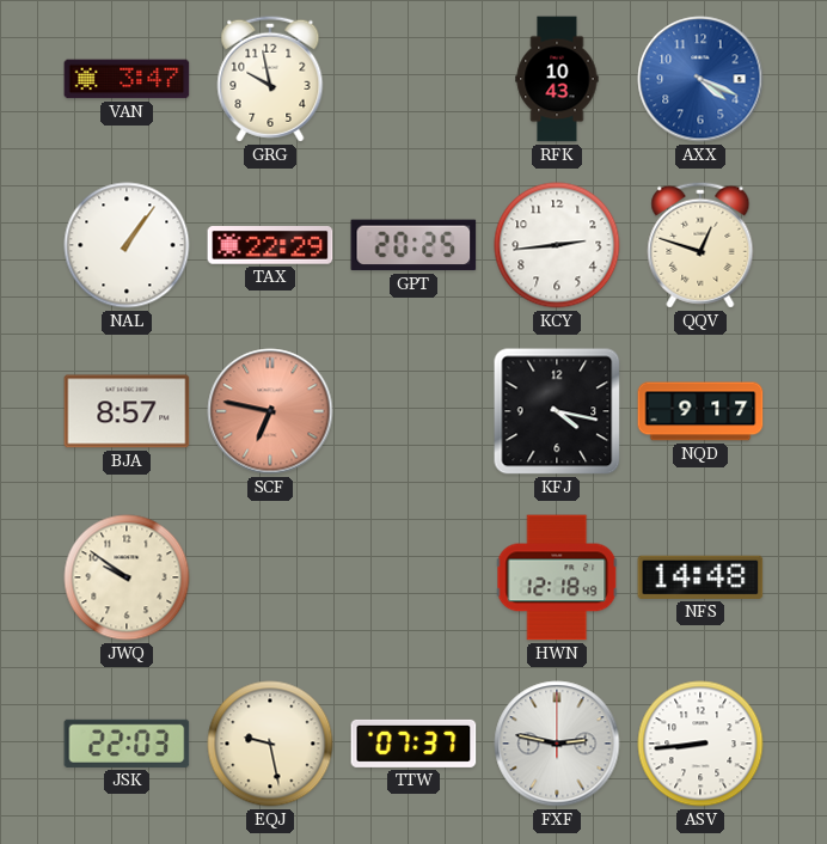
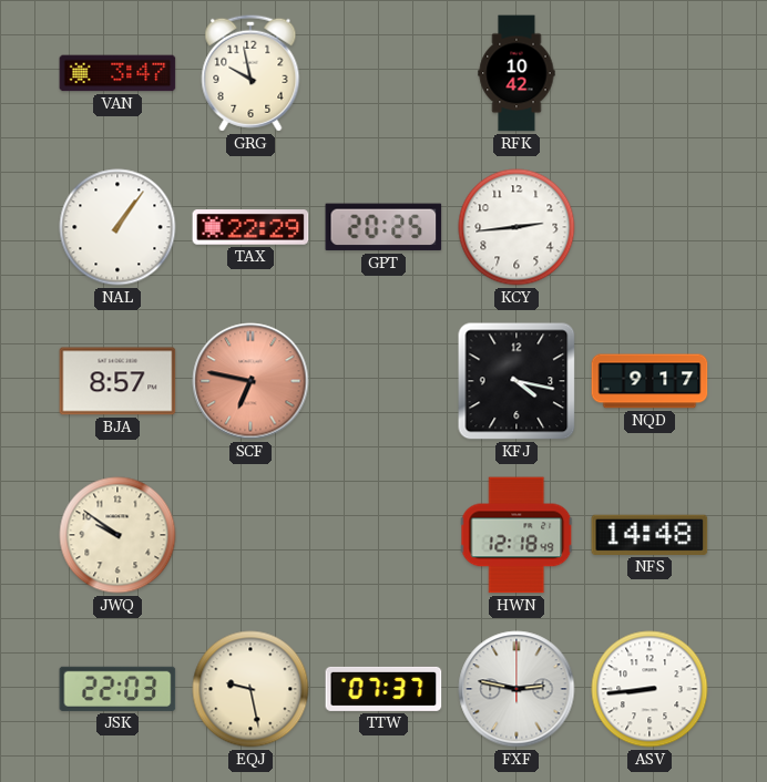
RFK: 10:43 -> 10:42 (517, 73)
AXX: 4:19 -> none (700, 79)
QQV: 12:48 -> none (700, 245)
